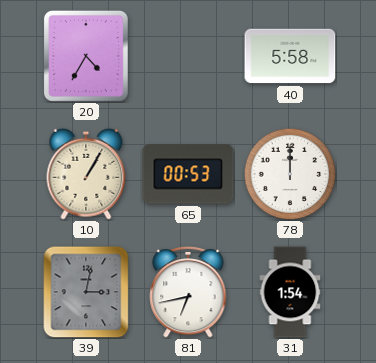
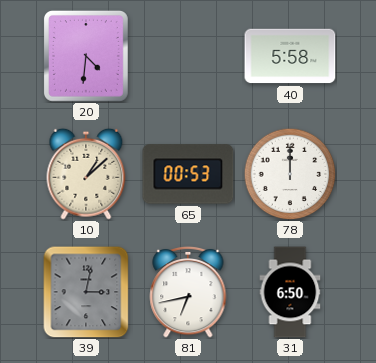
20: 4:35 -> 4:31 (86, 56)
10: 1:05 -> 1:08 (86, 174)
31: 1:54 -> 6:50 (290, 292)
